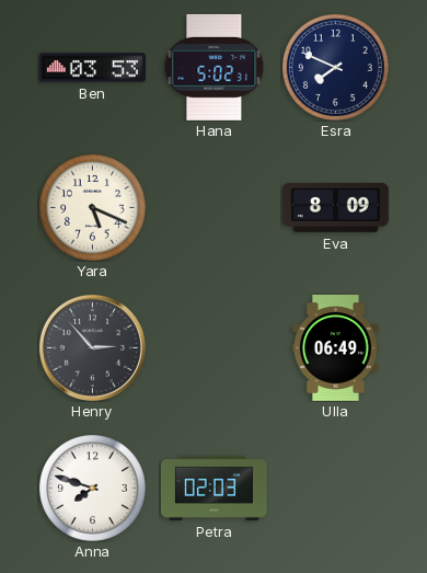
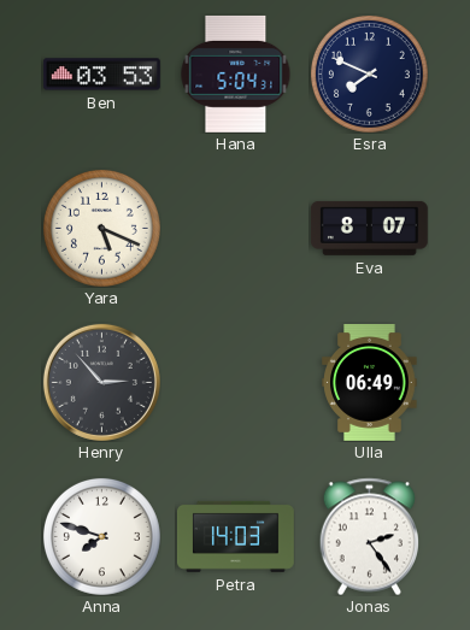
Hana: 5:02 -> 5:04 (236, 73)
Eva: 8:09 -> 8:07 (369, 228)
Petra: 02:03 -> 14:03 (235, 536)
Jonas: none -> 2:24 (369, 536)
